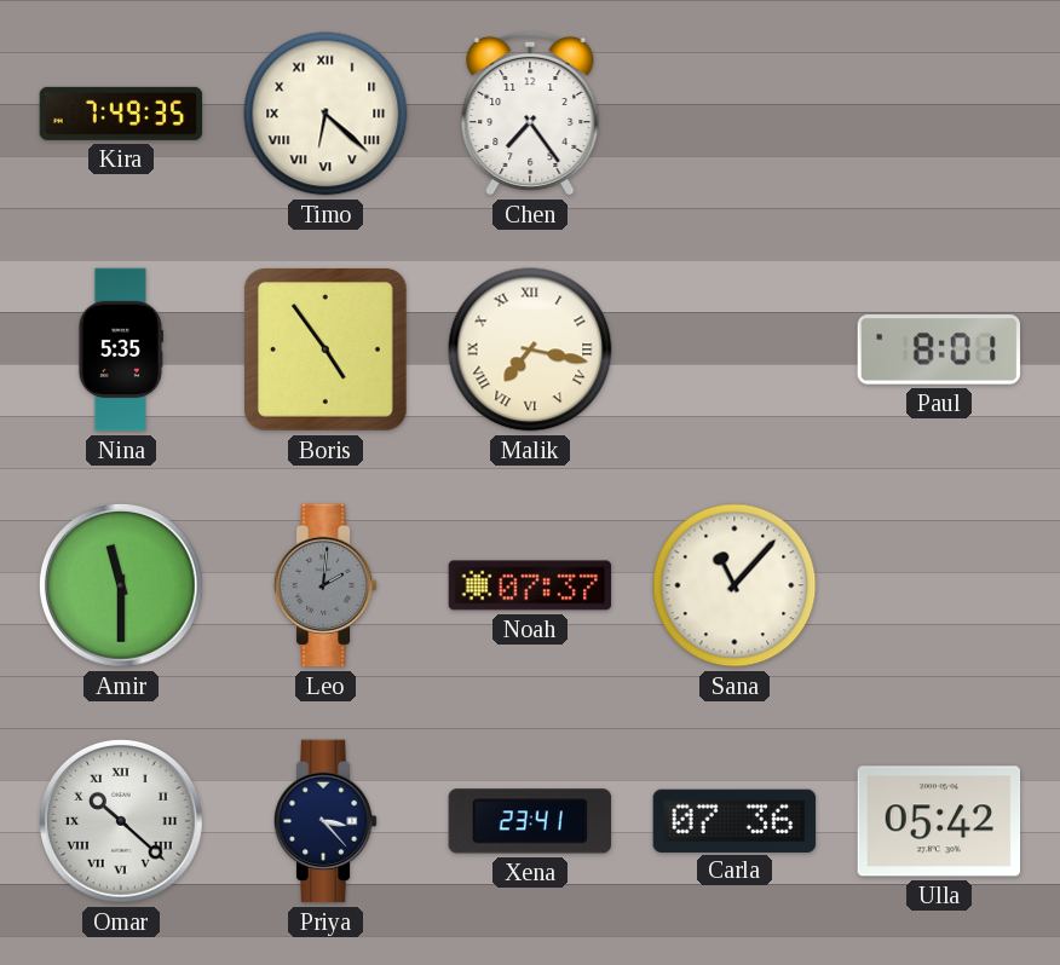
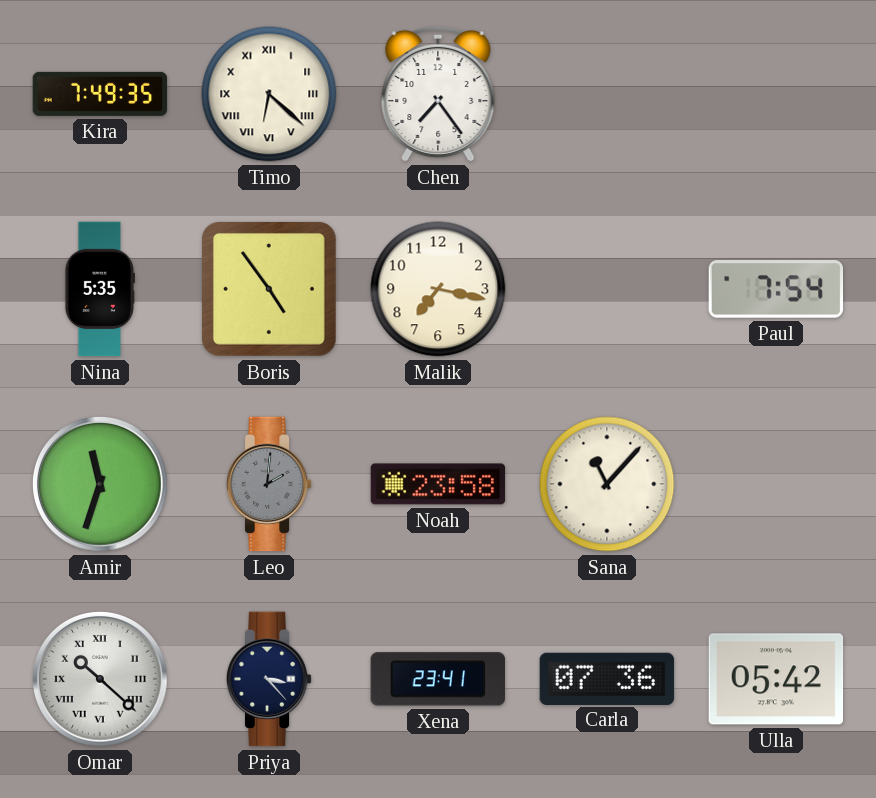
Malik numerals: Roman -> Arabic (438, 289)
Paul: 8:01 -> 7:54 (776, 289)
Amir: 11:30 -> 11:33 (100, 484)
Noah: 07:37 -> 23:58 (438, 484)
